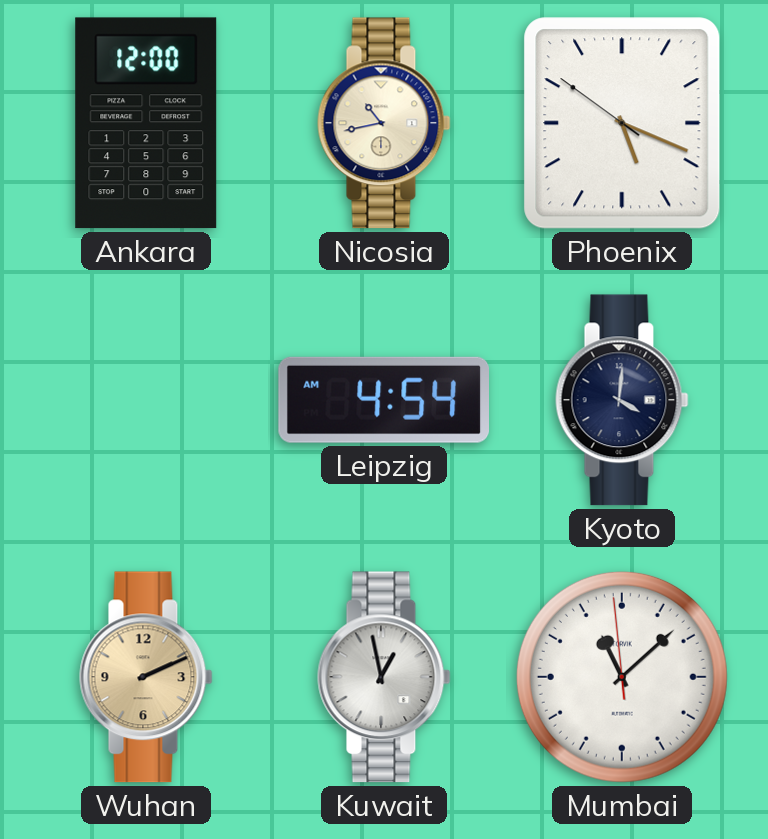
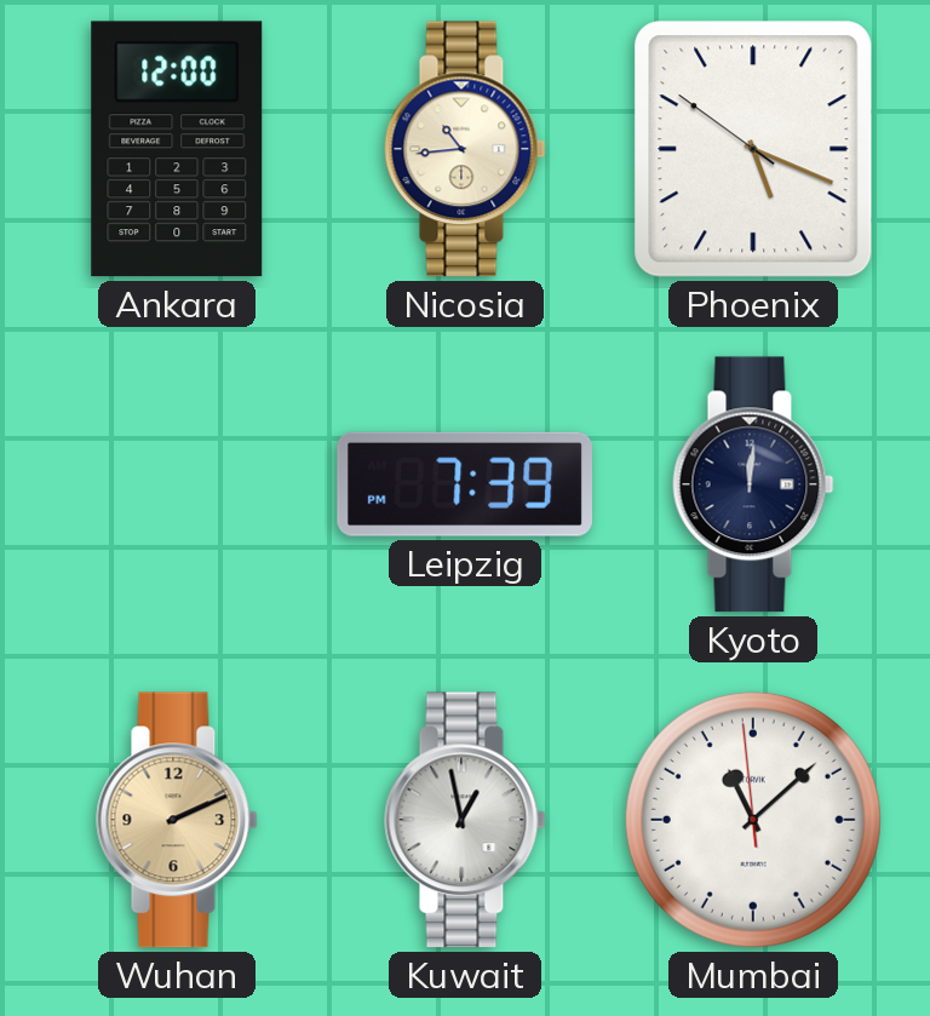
Nicosia: 10:43 -> 10:44 (465, 149)
Leipzig: 4:54 -> 7:39 (464, 484)
Kyoto: 4:01 -> 12:01 (753, 484)
